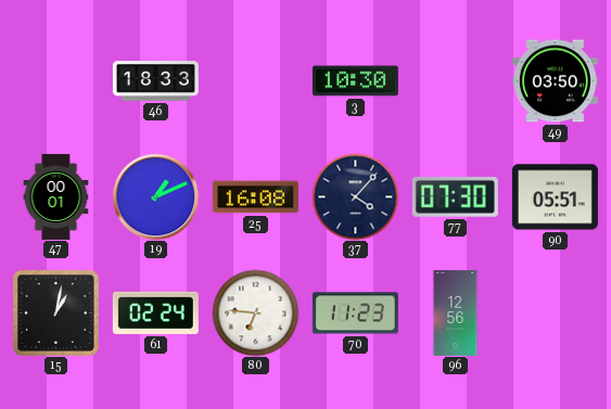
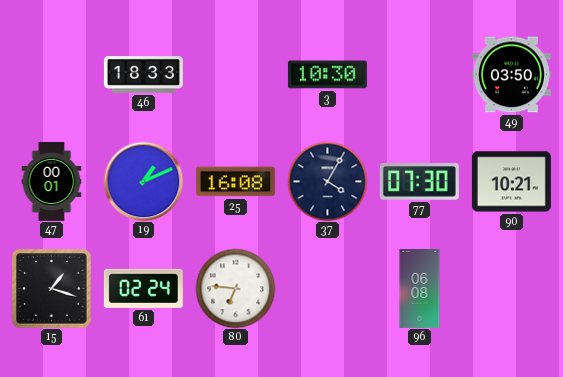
37: 4:07 -> 4:05 (327, 181)
90: 05:51 -> 10:21 (511, 182)
15: 1:02 -> 1:18 (52, 289)
70: 11:23 -> none (355, 314)
96: 12:56 -> 06:08 (420, 288)
